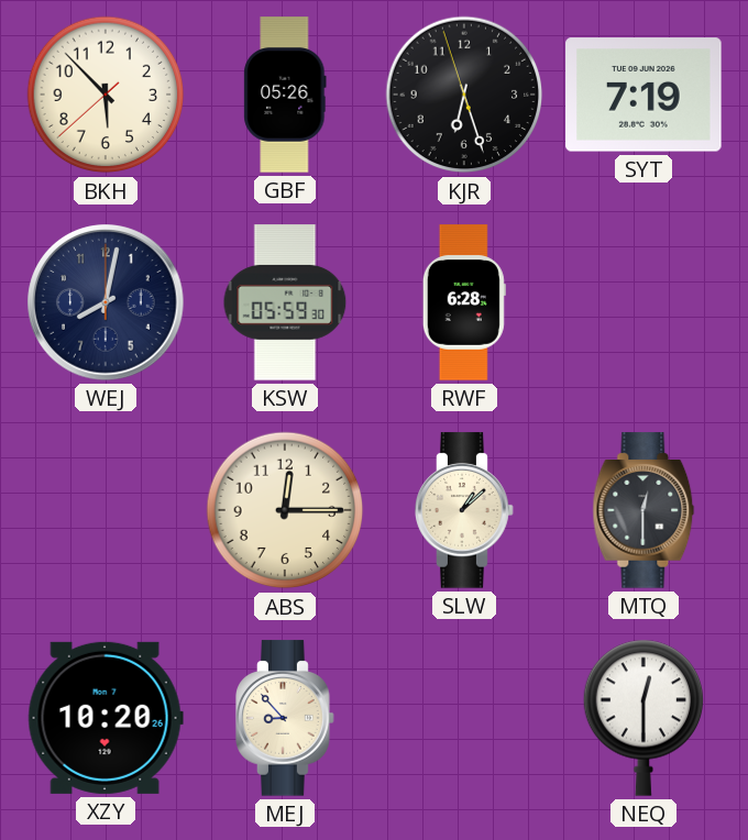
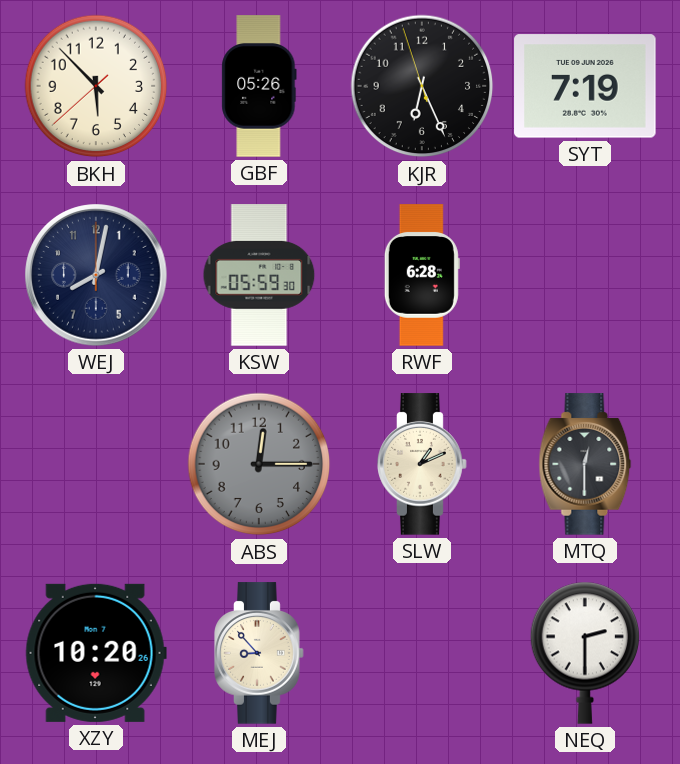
KJR: 6:26 -> 6:25 (422, 86)
ABS dial: cream -> grey (259, 464)
SLW: 1:08 -> 1:11 (422, 464)
NEQ: 12:30 -> 2:30 (584, 653)
